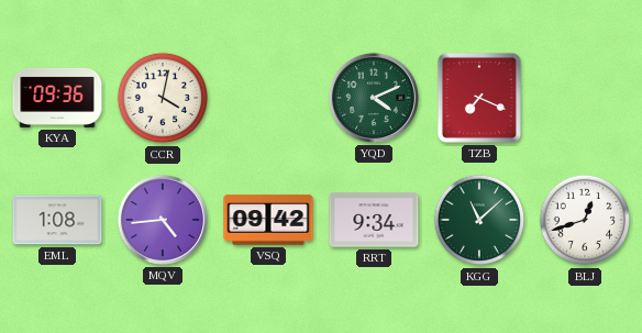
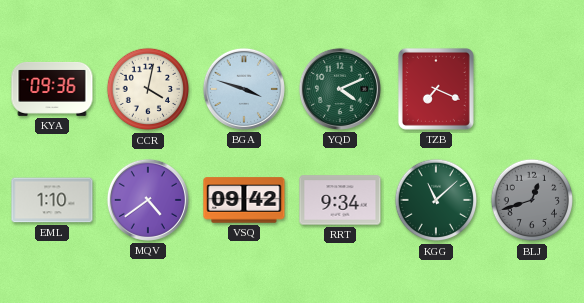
BGA: none -> 3:48 (244, 89)
EML: 1:08 -> 1:10 (52, 200)
MQV: 4:44 -> 4:39 (148, 200)
BLJ dial: white -> grey (532, 200)
